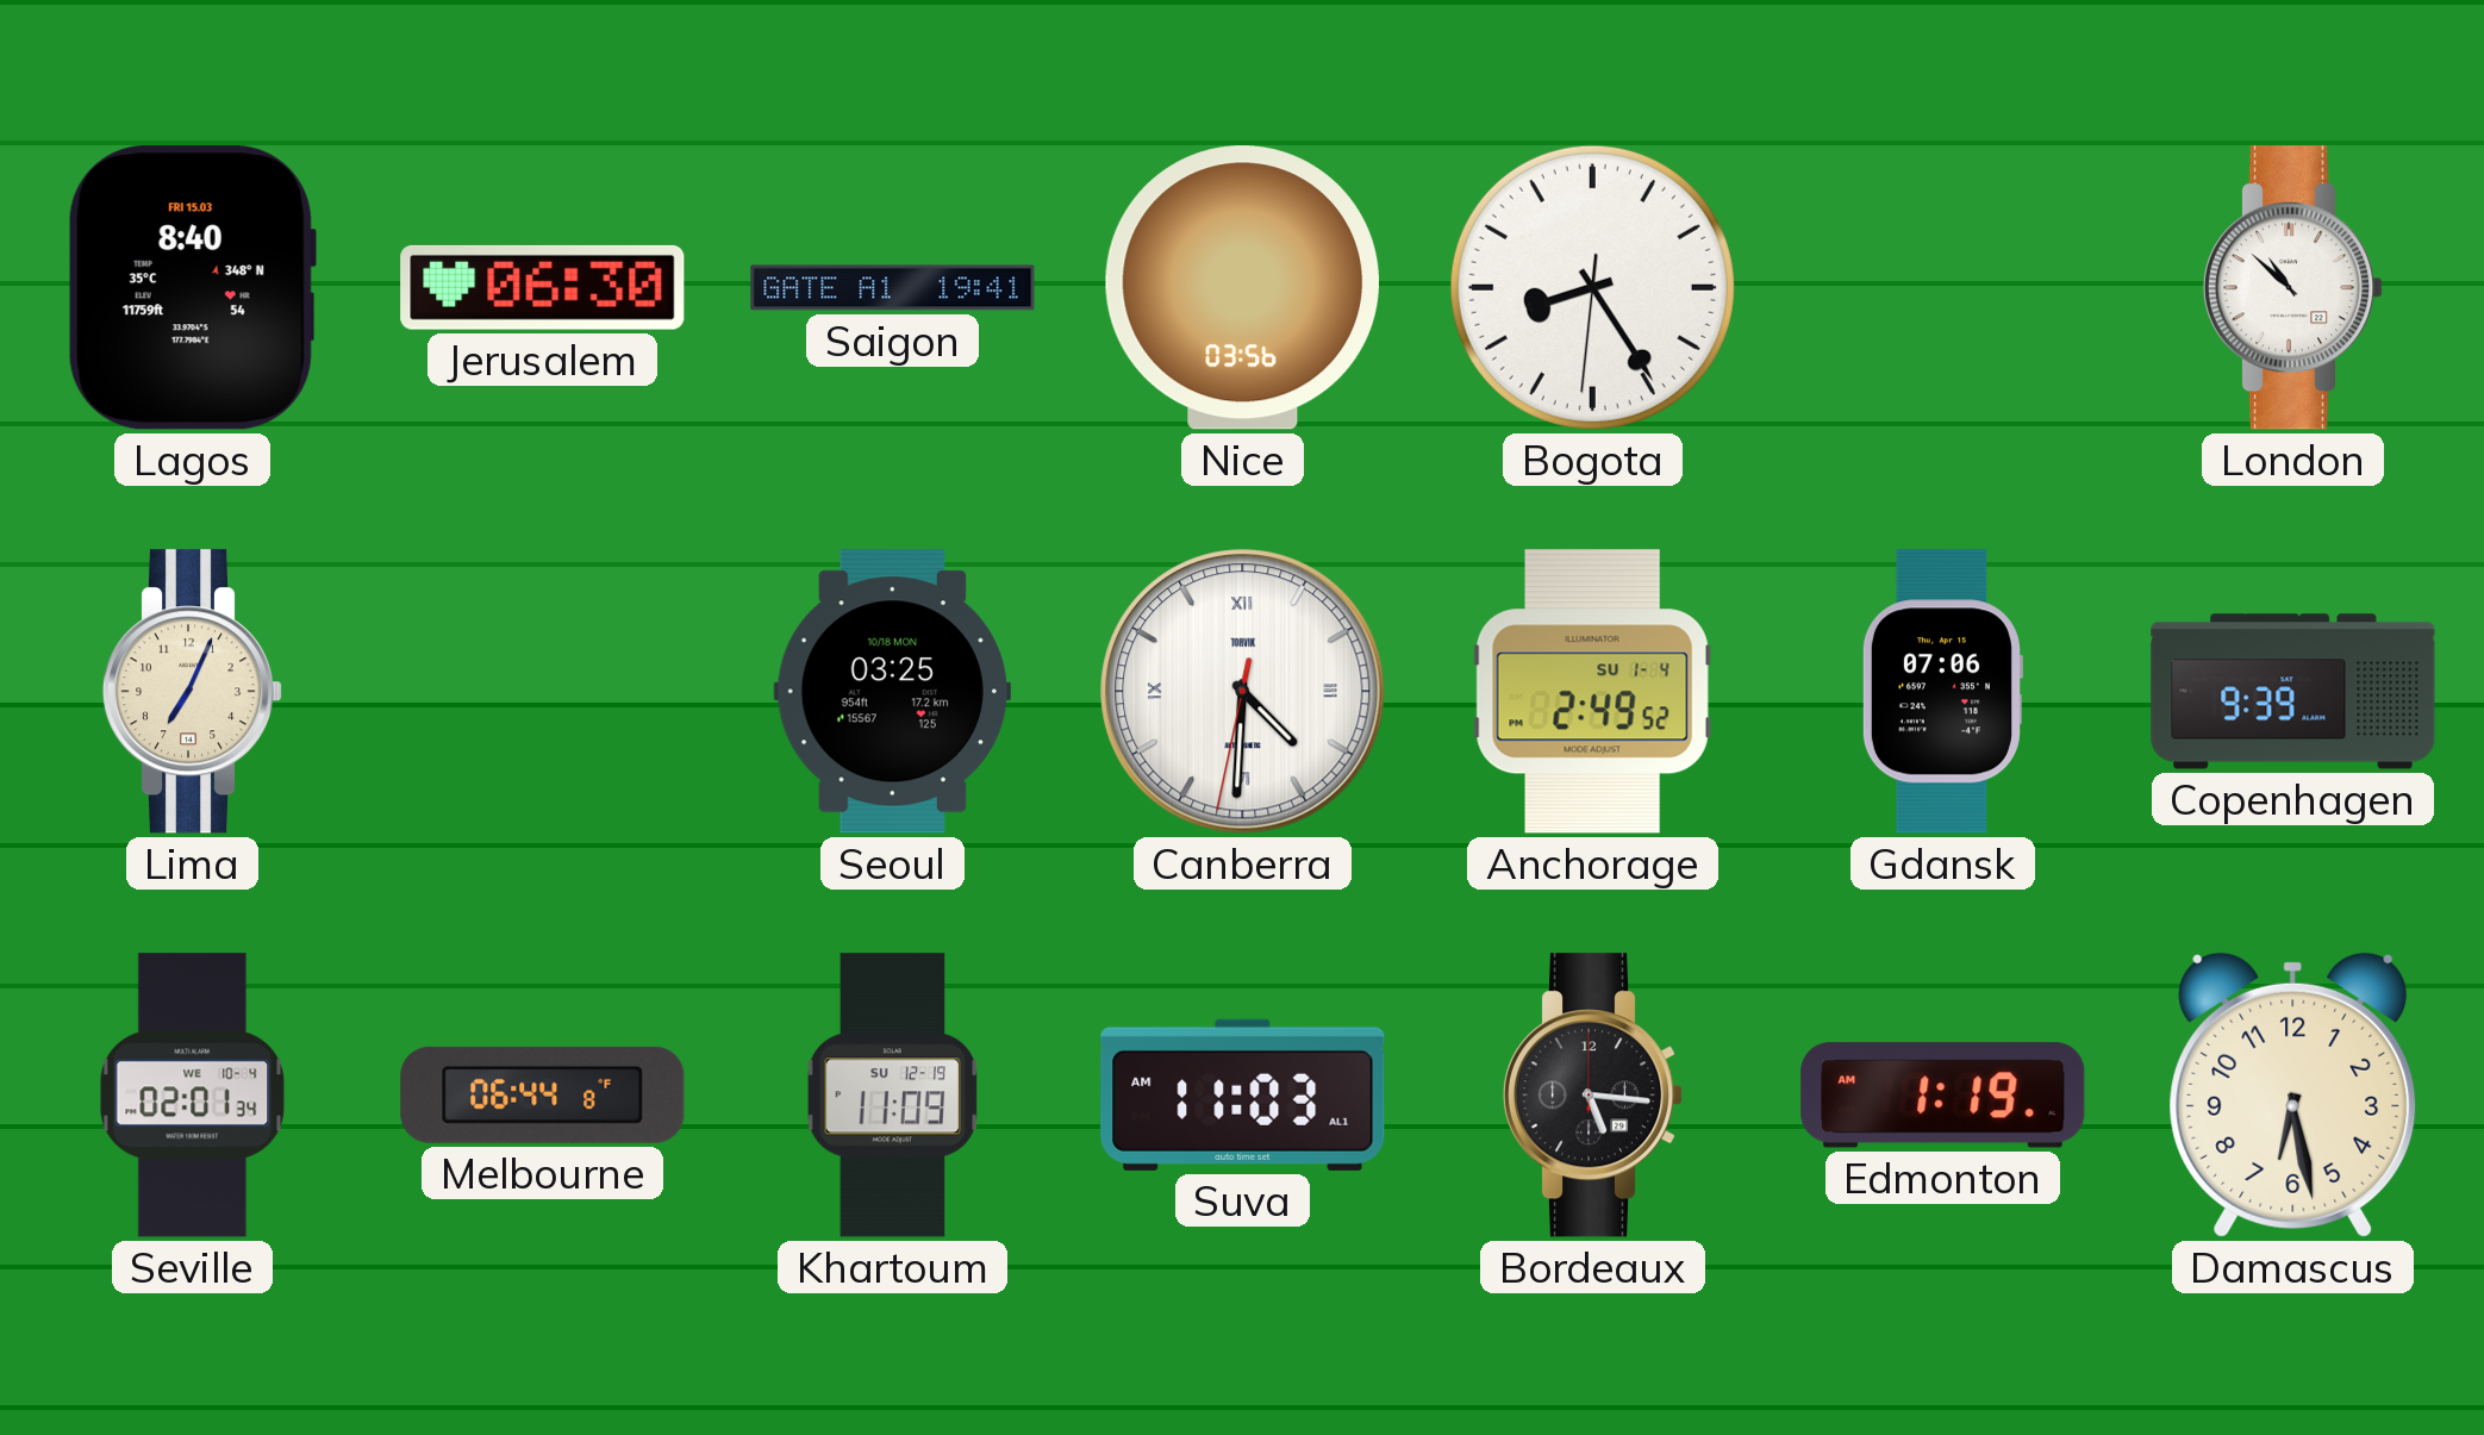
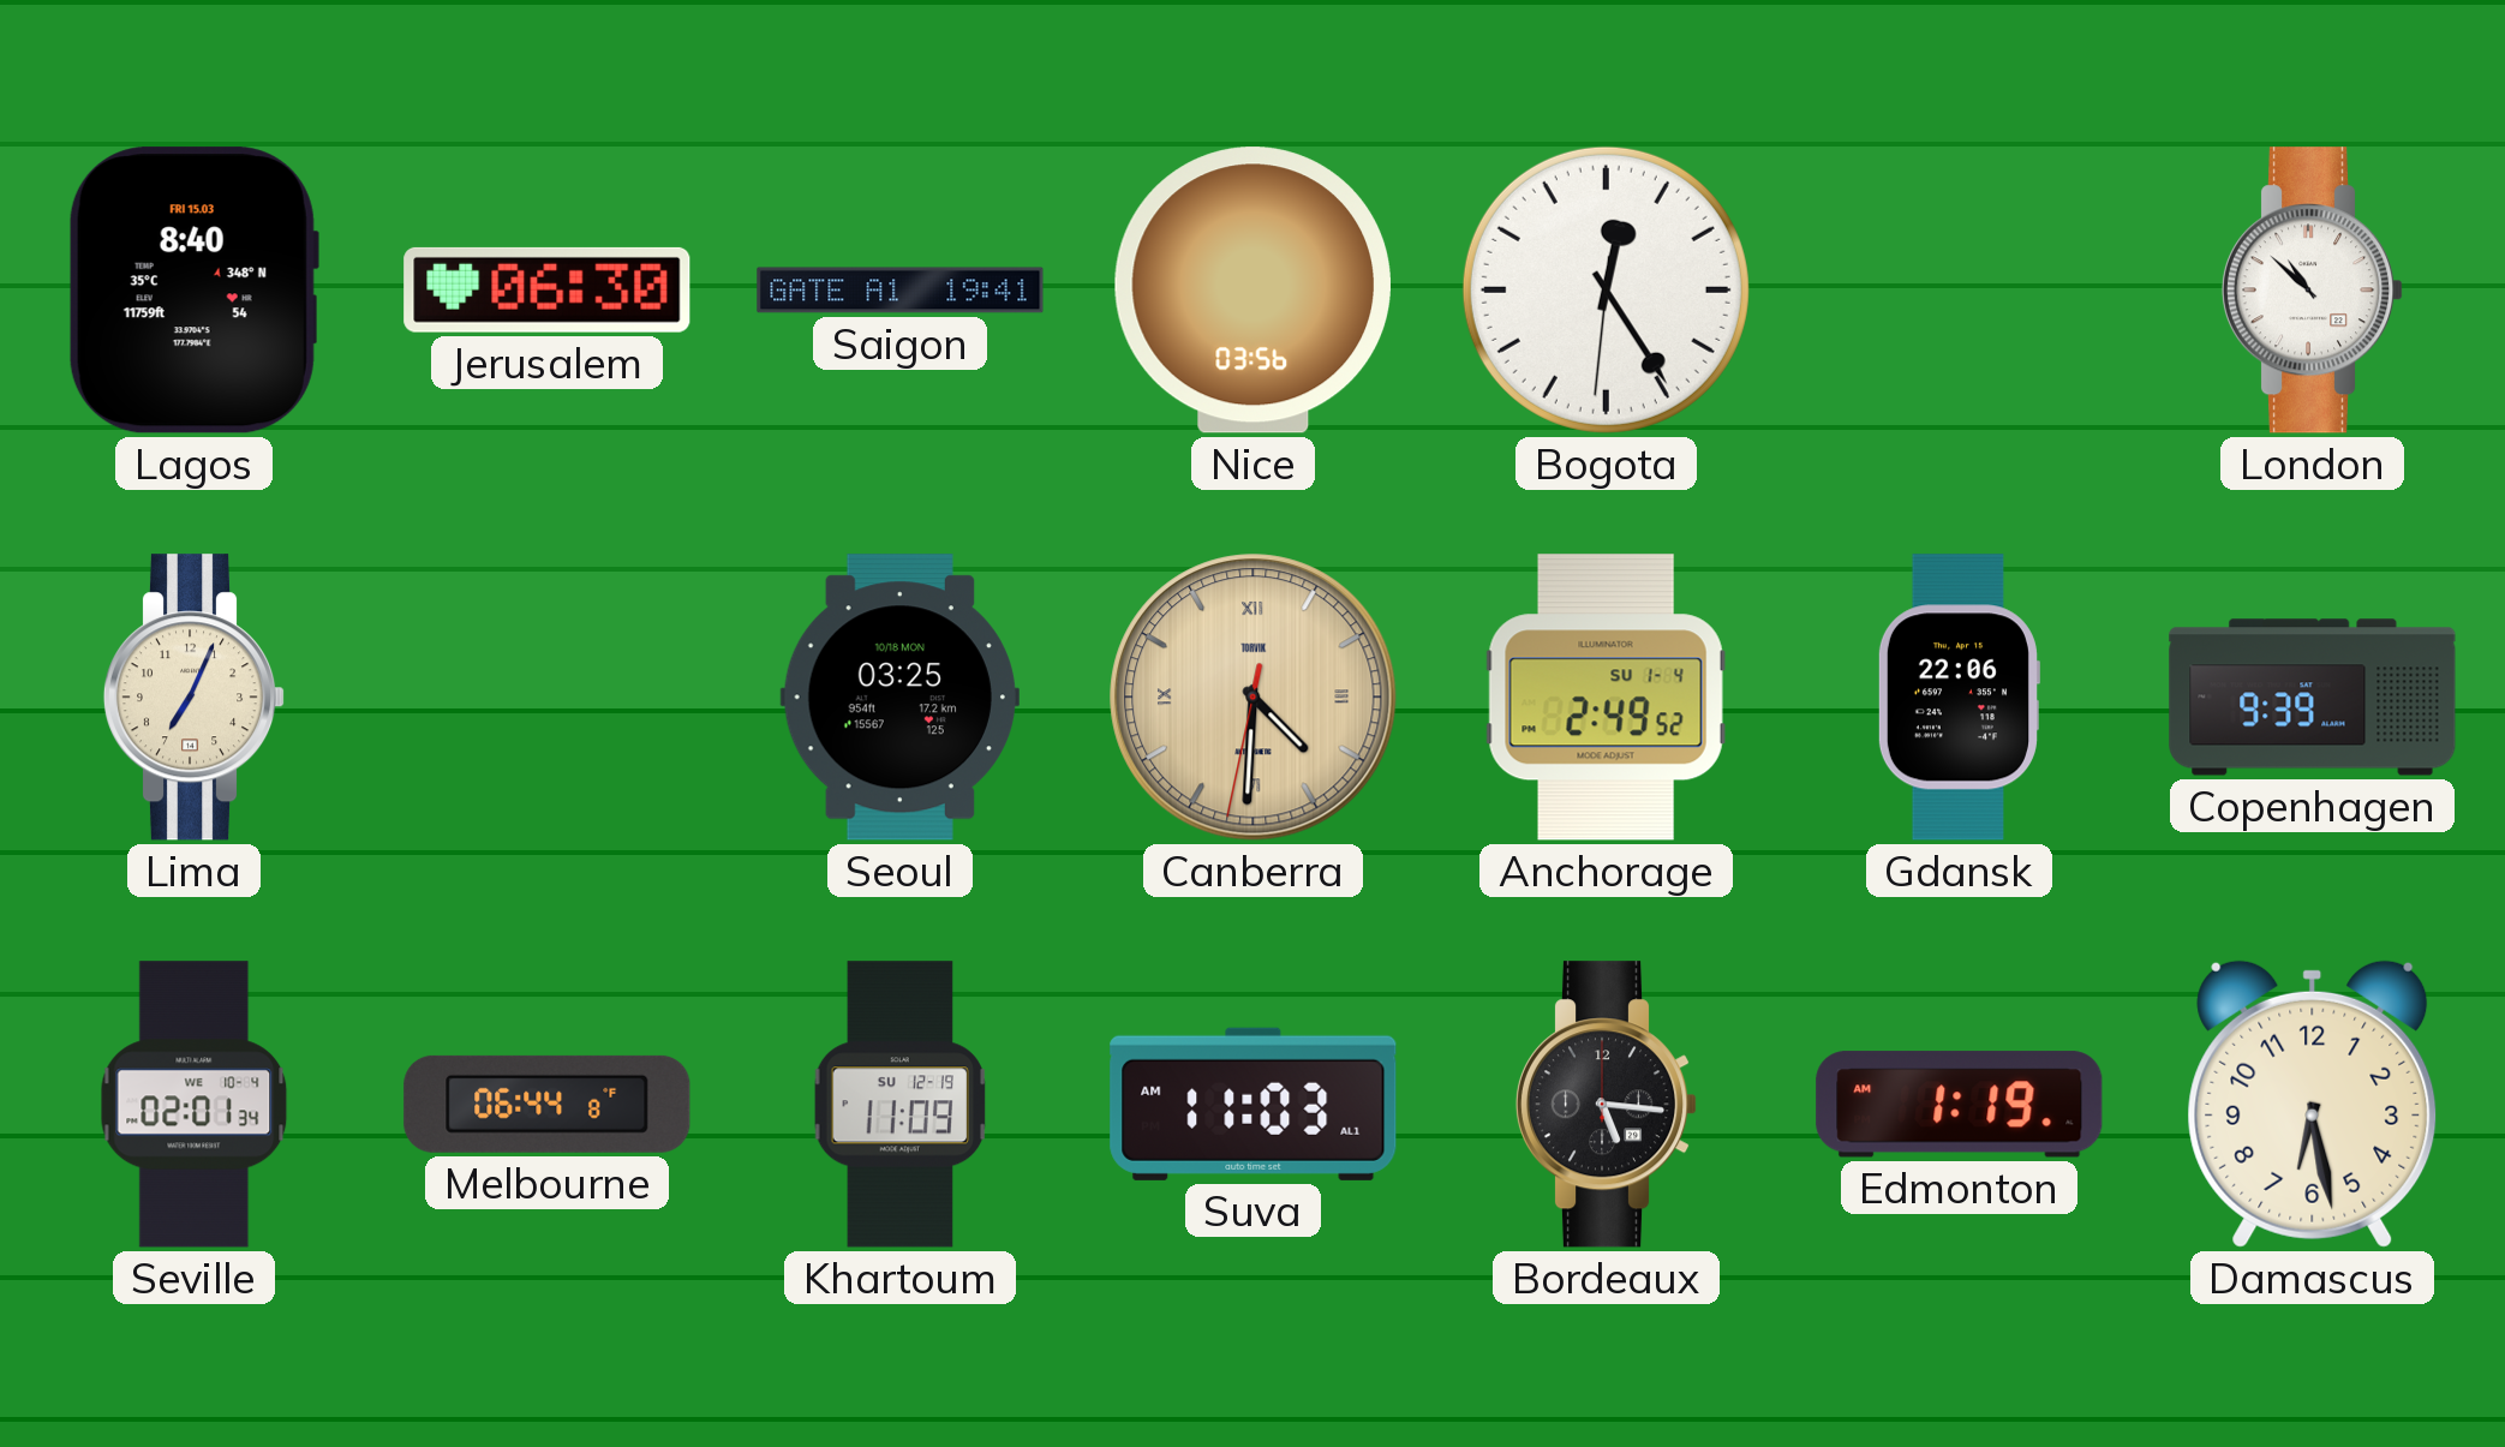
Bogota: 8:24 -> 12:24 (1606, 289)
Canberra dial: white -> champagne (1254, 698)
Gdansk: 07:06 -> 22:06 (1959, 698)
